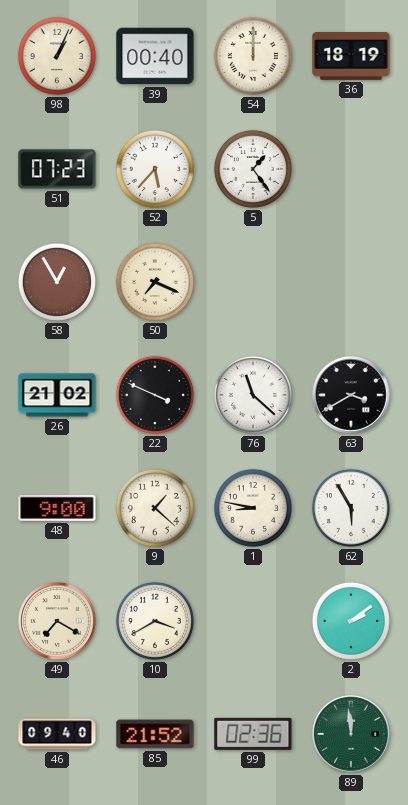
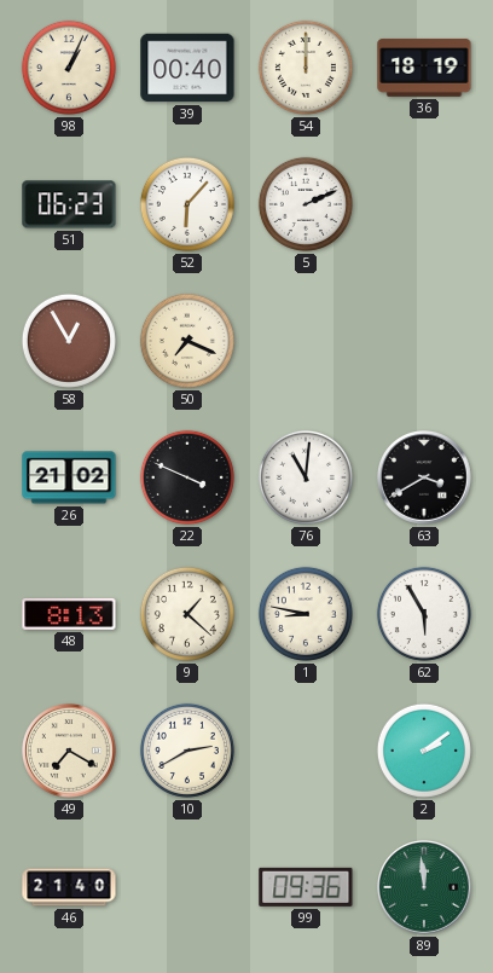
51: 07:23 -> 06:23 (69, 204)
52: 5:37 -> 6:07 (187, 204)
5: 1:24 -> 2:11 (306, 204)
76: 11:22 -> 11:01 (306, 477)
48: 9:00 -> 8:13 (69, 614)
10: 3:40 -> 2:40 (187, 751)
46: 09:40 -> 21:40 (69, 887)
85: 21:52 -> none (155, 734)
99: 02:36 -> 09:36 (306, 887)
